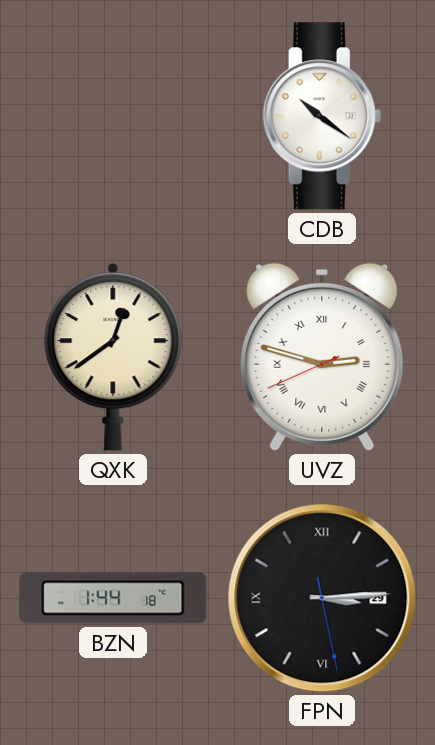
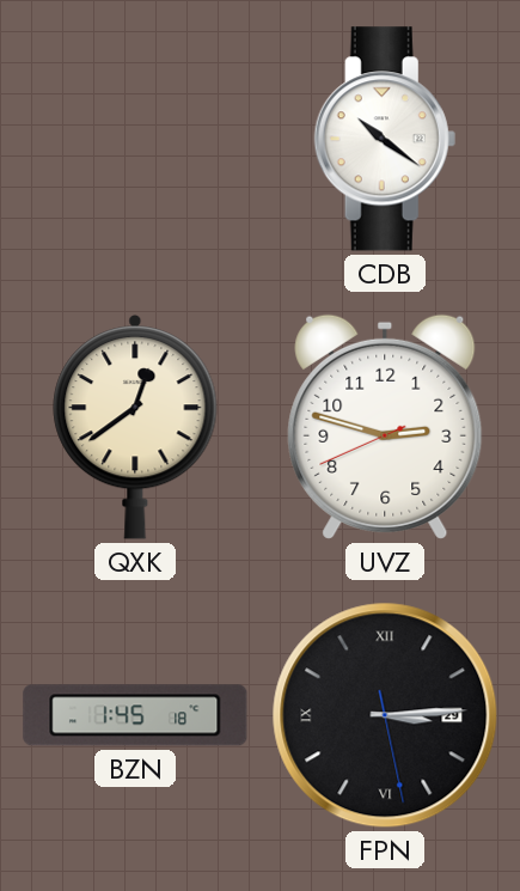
UVZ numerals: Roman -> Arabic (385, 427)
BZN: 1:44 -> 1:45 (135, 715)
